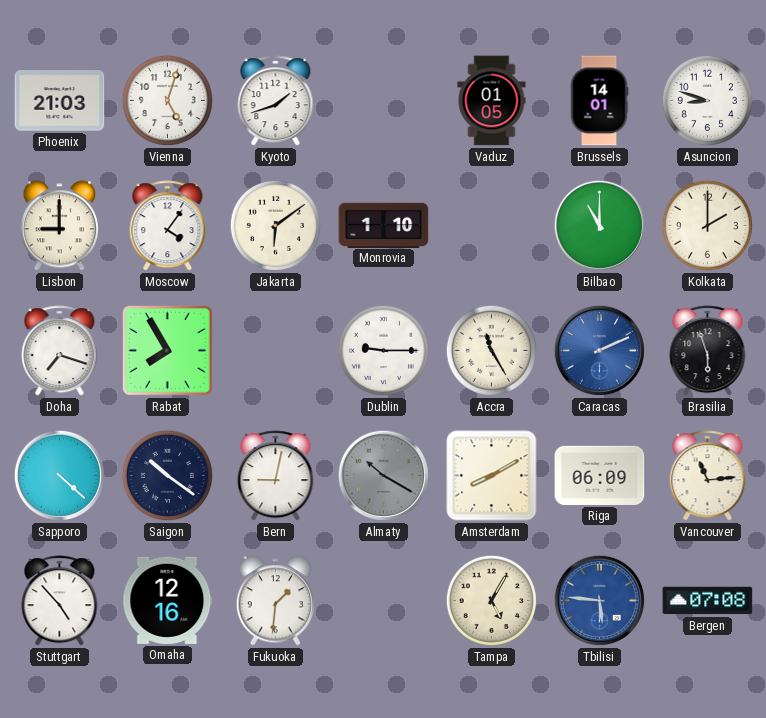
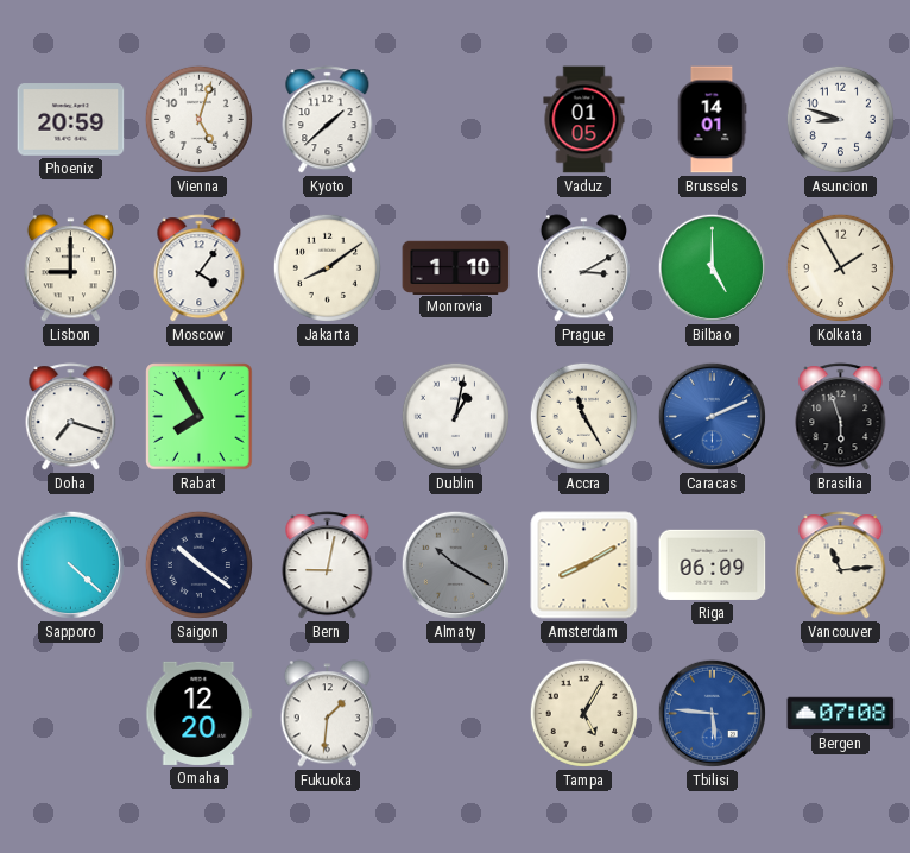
Phoenix: 21:03 -> 20:59 (71, 120)
Kyoto: 1:42 -> 1:38 (328, 120)
Jakarta: 6:09 -> 8:09 (327, 267)
Prague: none -> 3:10 (583, 268)
Bilbao: 11:00 -> 5:00 (712, 267)
Kolkata: 2:00 -> 1:55 (840, 267)
Dublin: 9:15 -> 1:02 (455, 416)
Stuttgart: 4:53 -> none (60, 601)
Omaha: 12:16 -> 12:20 (200, 713)
